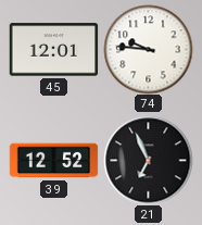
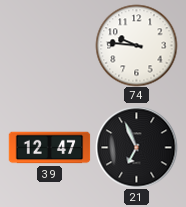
45: 12:01 -> none (53, 50)
39: 12:52 -> 12:47 (49, 148)
